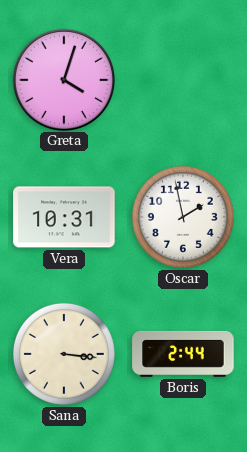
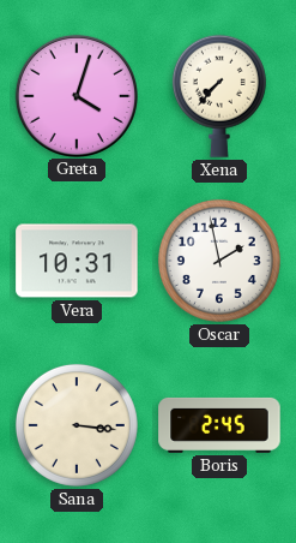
Xena: none -> 7:37 (219, 96)
Boris: 2:44 -> 2:45 (219, 425)
